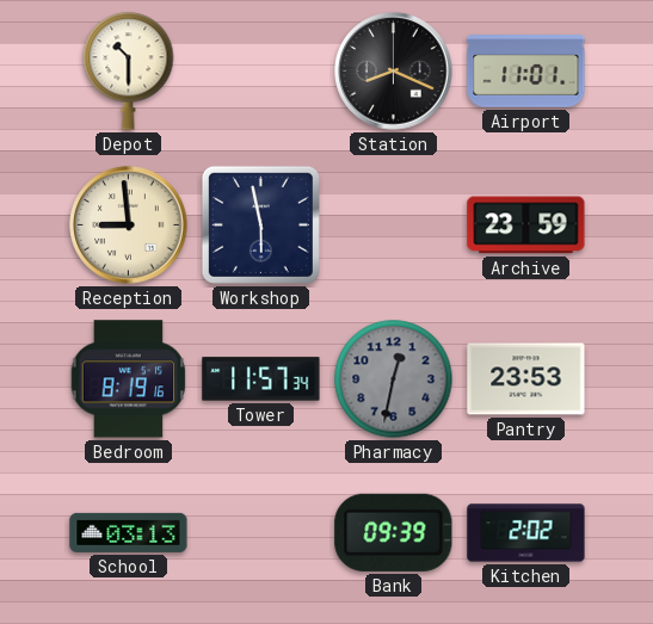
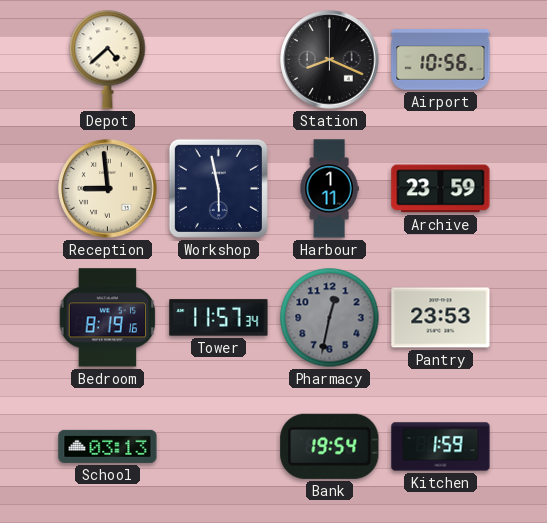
Depot: 10:30 -> 4:38 (108, 60)
Airport: 11:01 -> 10:56 (441, 60)
Harbour: none -> 1:11 (329, 189)
Bank: 09:39 -> 19:54 (330, 446)
Kitchen: 2:02 -> 1:59 (441, 447)
